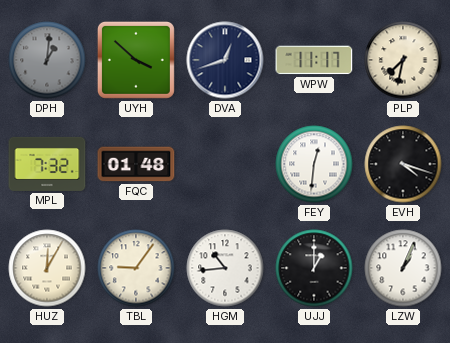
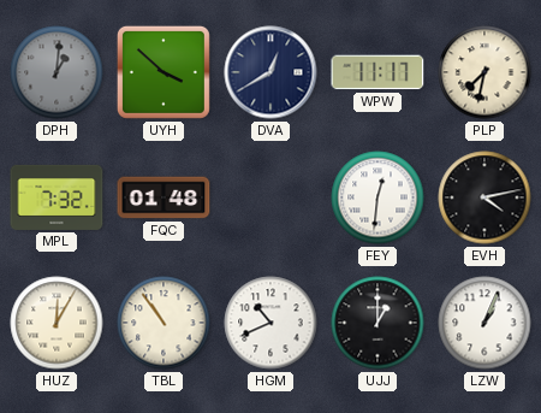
DVA: 12:42 -> 12:40 (270, 72)
EVH: 4:18 -> 4:13 (484, 197)
TBL: 9:06 -> 10:54 (164, 323)
HGM: 10:44 -> 10:41 (270, 323)
